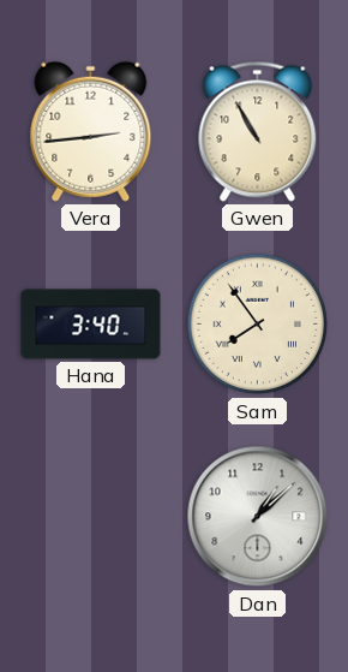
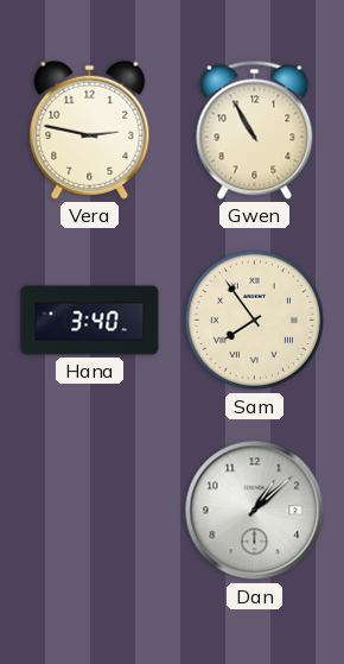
Vera: 2:44 -> 2:47 (90, 129)
